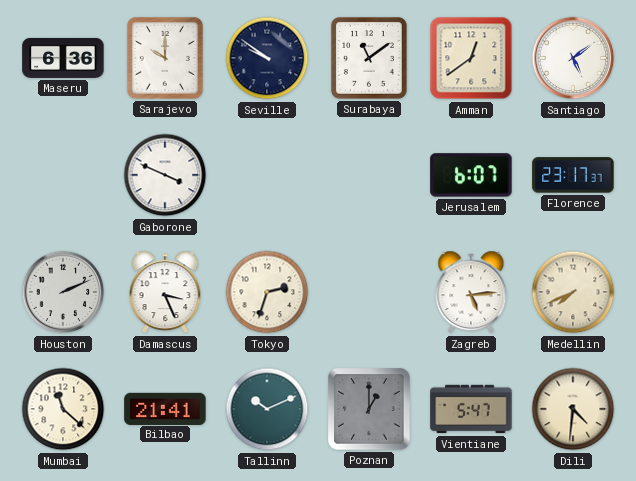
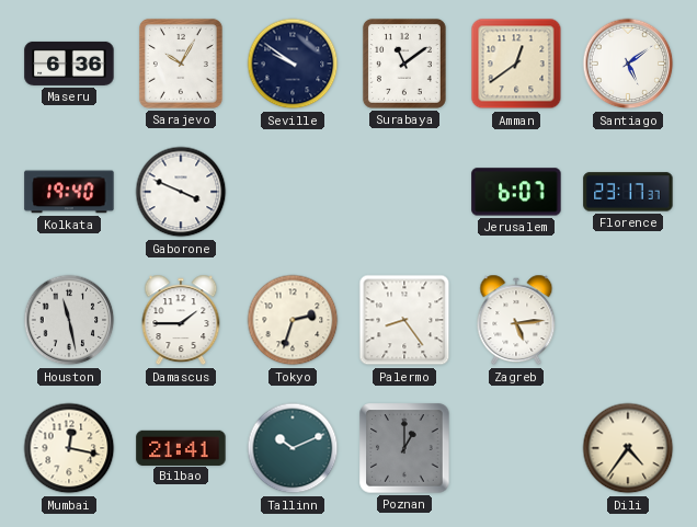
Sarajevo: 10:00 -> 10:05 (181, 64)
Kolkata: none -> 19:40 (69, 192)
Houston: 2:11 -> 11:28 (69, 320)
Damascus: 3:26 -> 1:45 (181, 320)
Palermo: none -> 8:24 (404, 320)
Medellin: 7:41 -> none (573, 292)
Mumbai: 11:22 -> 12:17 (69, 448)
Vientiane: 5:47 -> none (471, 409)
Dili: 4:31 -> 4:36 (628, 448)
